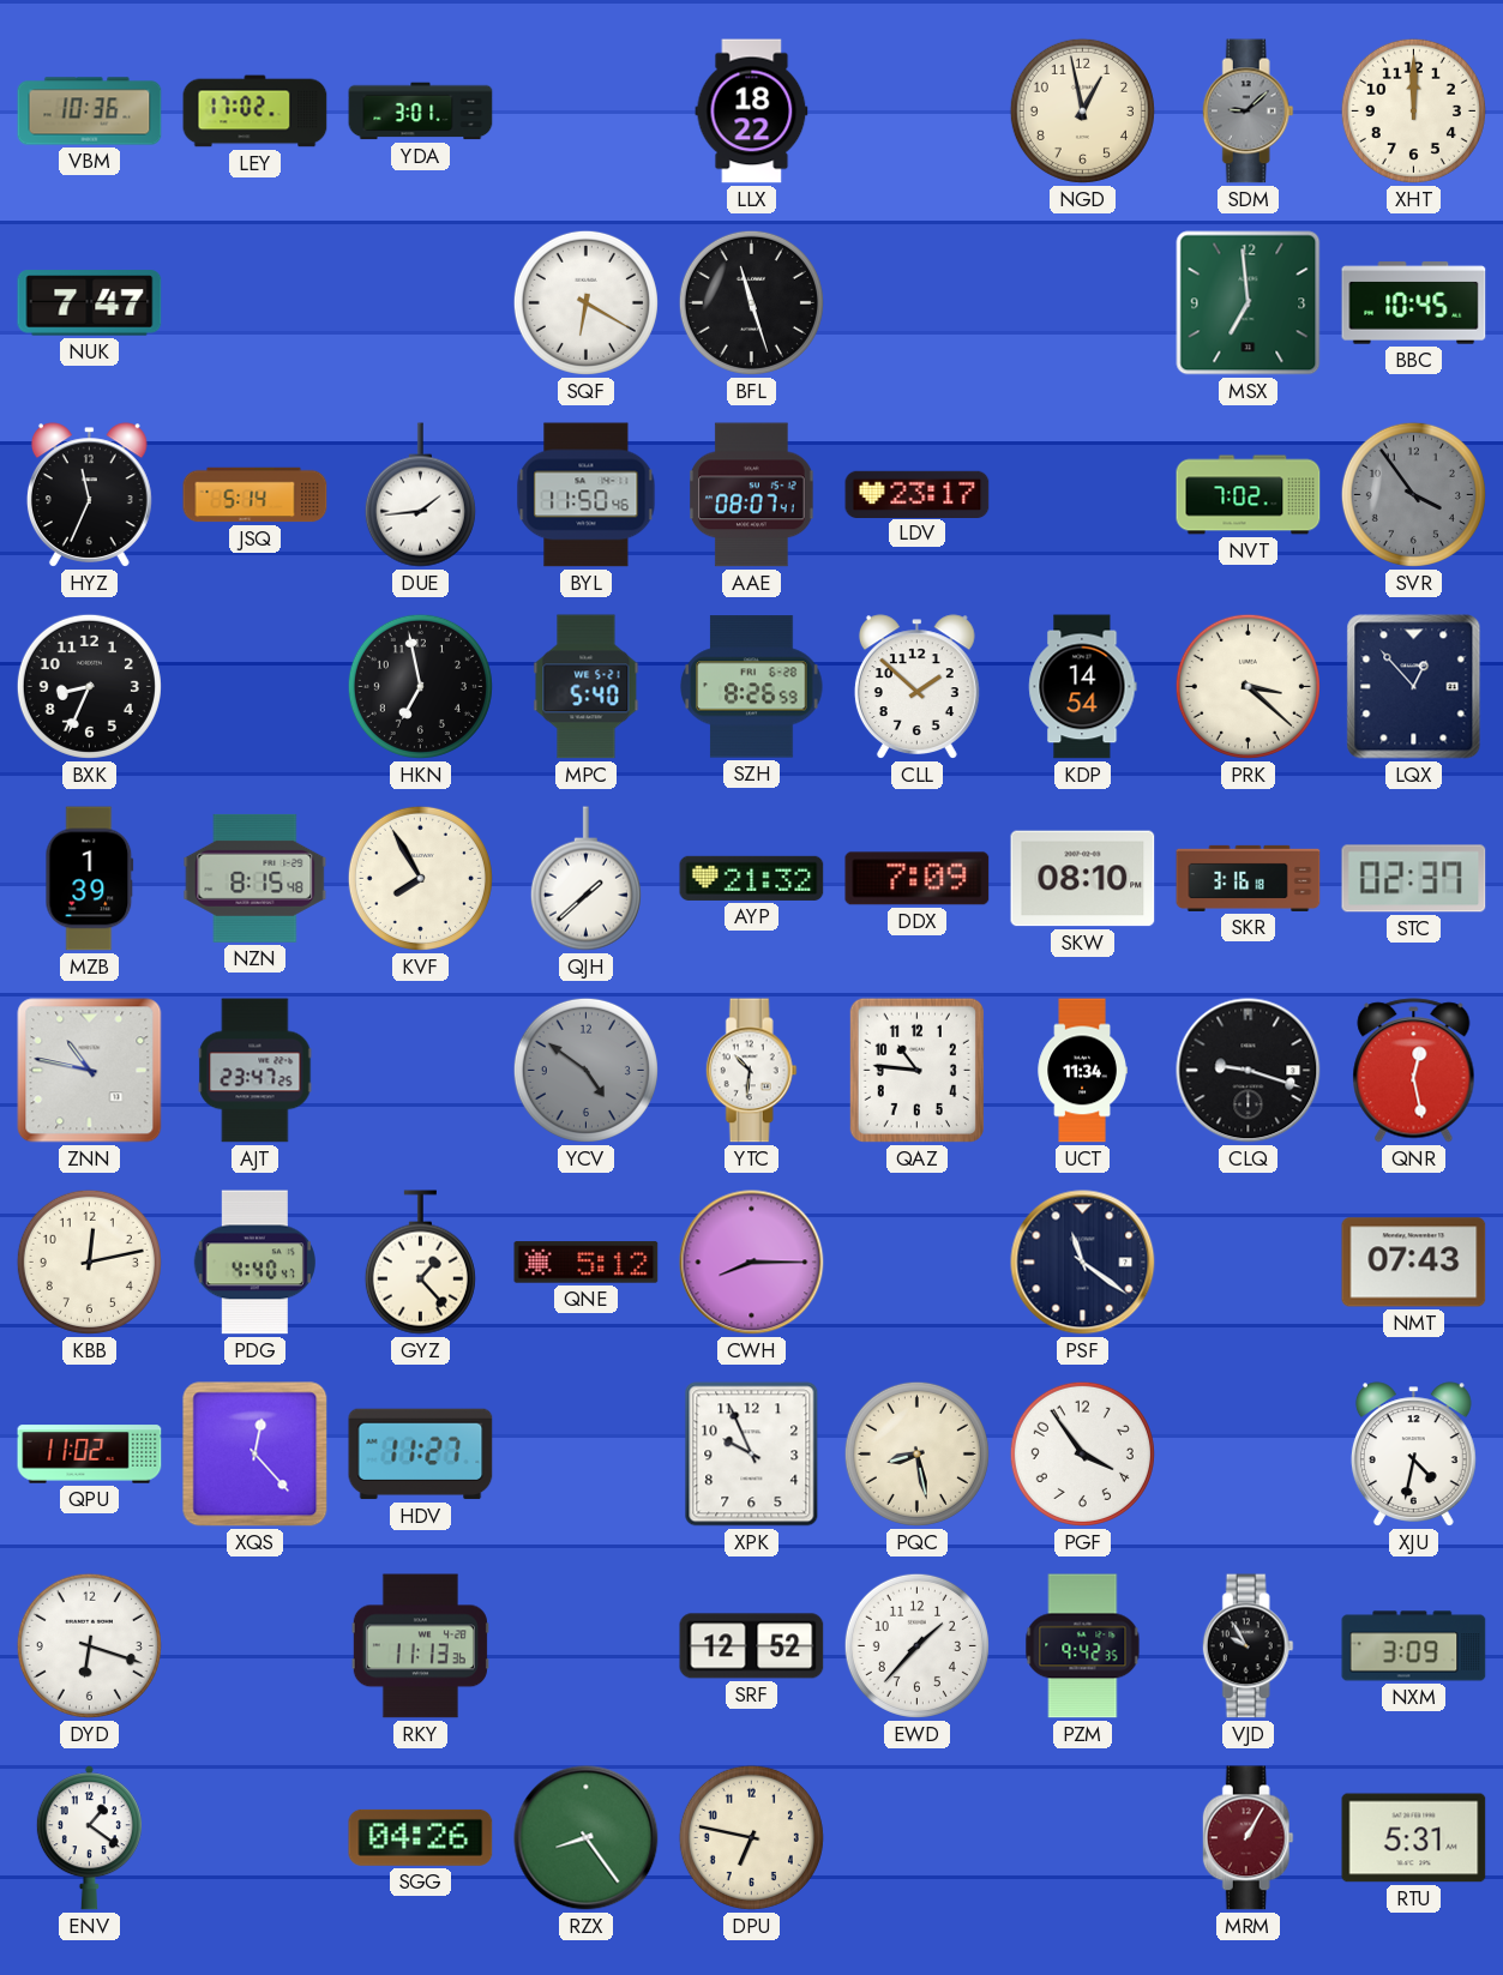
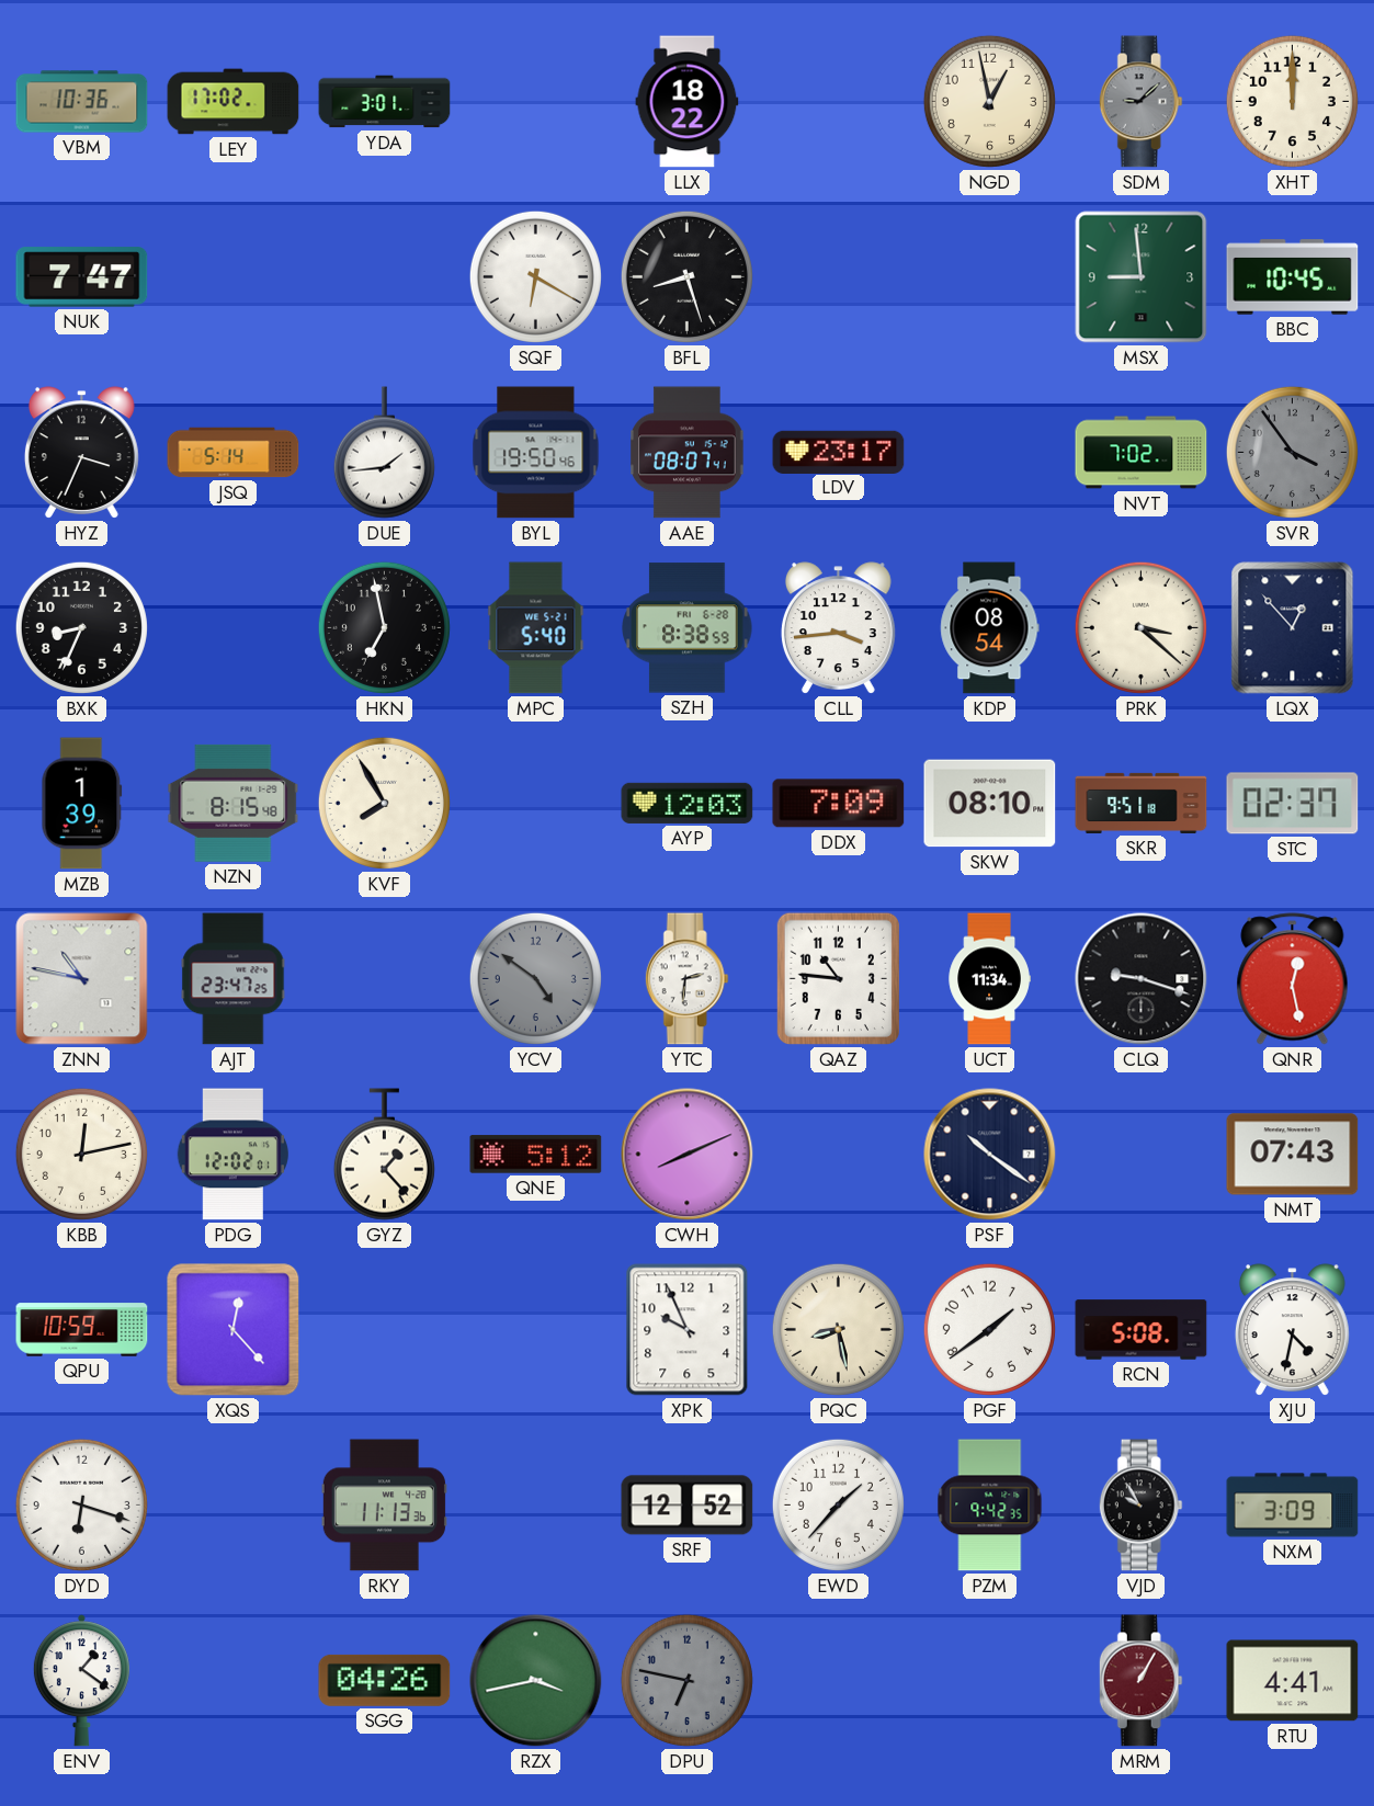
BFL: 11:27 -> 8:27 (686, 276)
MSX: 6:59 -> 8:59 (1142, 277)
HYZ: 11:34 -> 3:34 (81, 453)
BYL: 11:50 -> 19:50 (536, 453)
SZH: 8:26 -> 8:38 (688, 628)
CLL: 1:52 -> 3:44 (838, 628)
KDP: 14:54 -> 08:54 (990, 628)
QJH: 1:38 -> none (585, 879)
AYP: 21:32 -> 12:03 (688, 803)
SKR: 3:16 -> 9:51 (1142, 803)
YTC: 10:31 -> 2:31 (686, 979)
PDG: 4:40 -> 12:02 (232, 1155)
CWH: 8:15 -> 8:11 (688, 1155)
PSF: 11:21 -> 10:21 (990, 1155)
QPU: 11:02 -> 10:59 (82, 1330)
HDV: 11:27 -> none (421, 1455)
PGF: 3:54 -> 1:39 (989, 1329)
RCN: none -> 5:08 (1142, 1330)
RZX: 8:24 -> 3:43 (536, 1681)
DPU dial: cream -> grey (686, 1680)
RTU: 5:31 -> 4:41 (1293, 1681)
